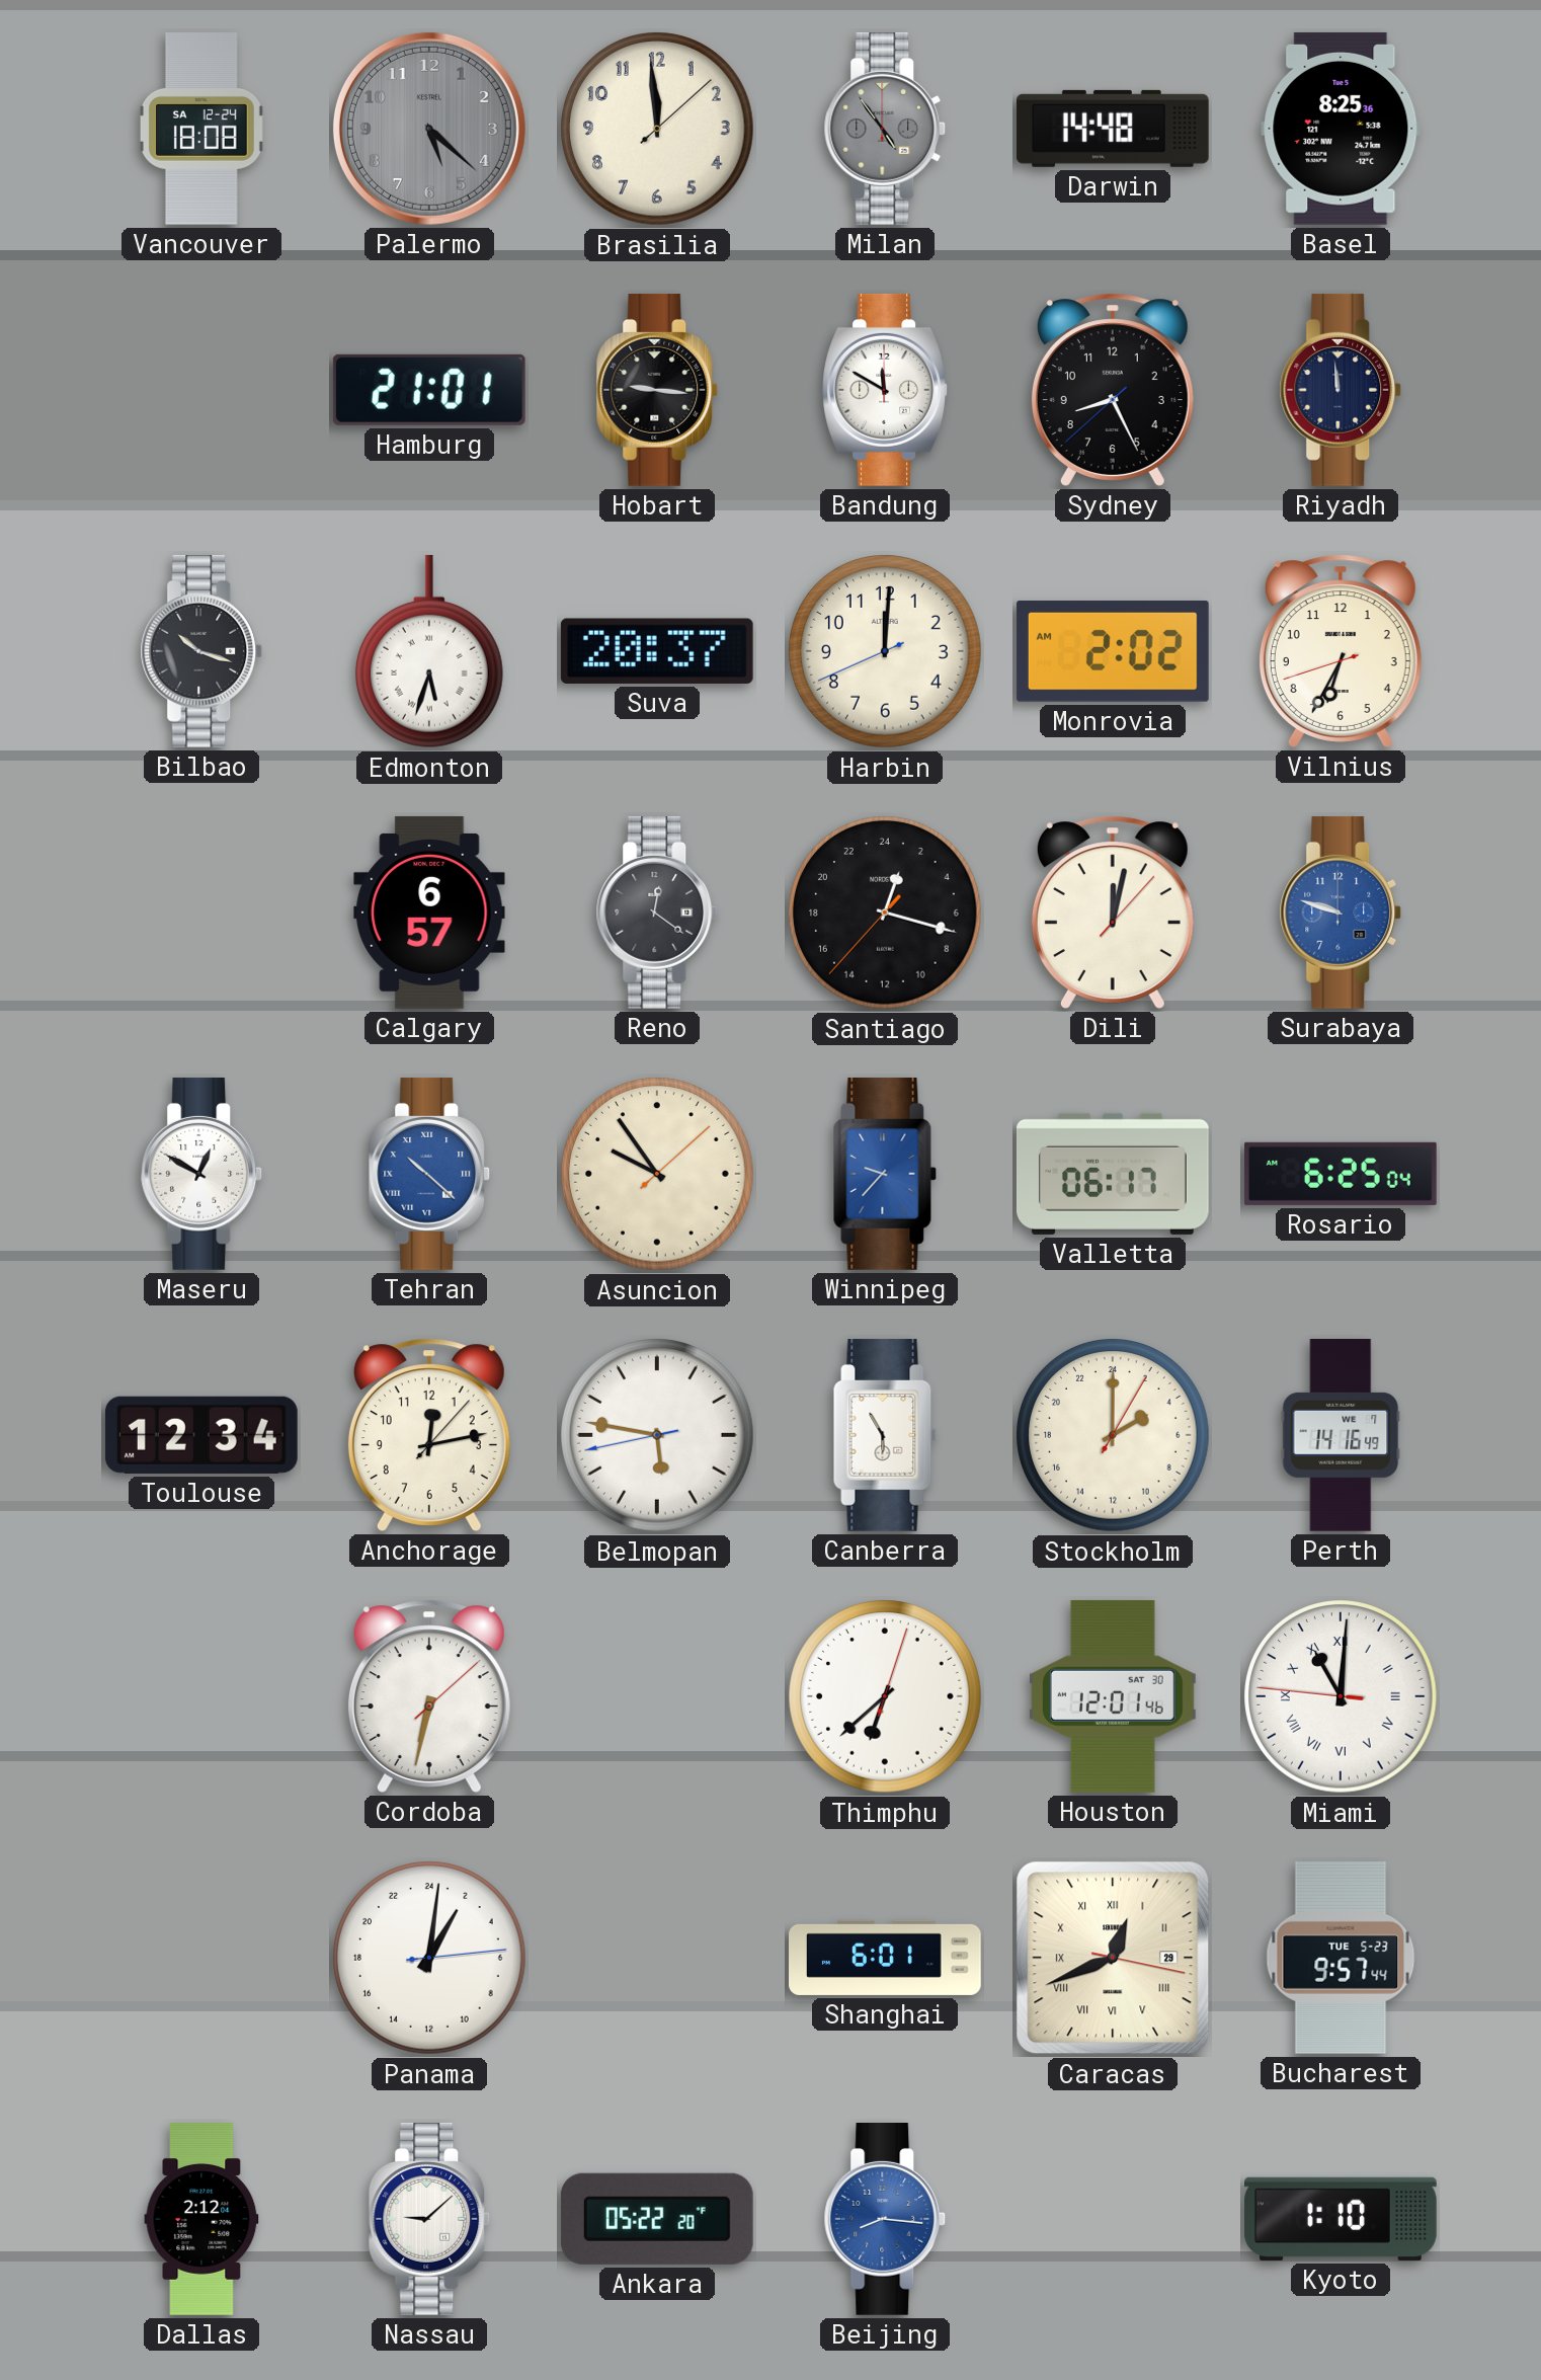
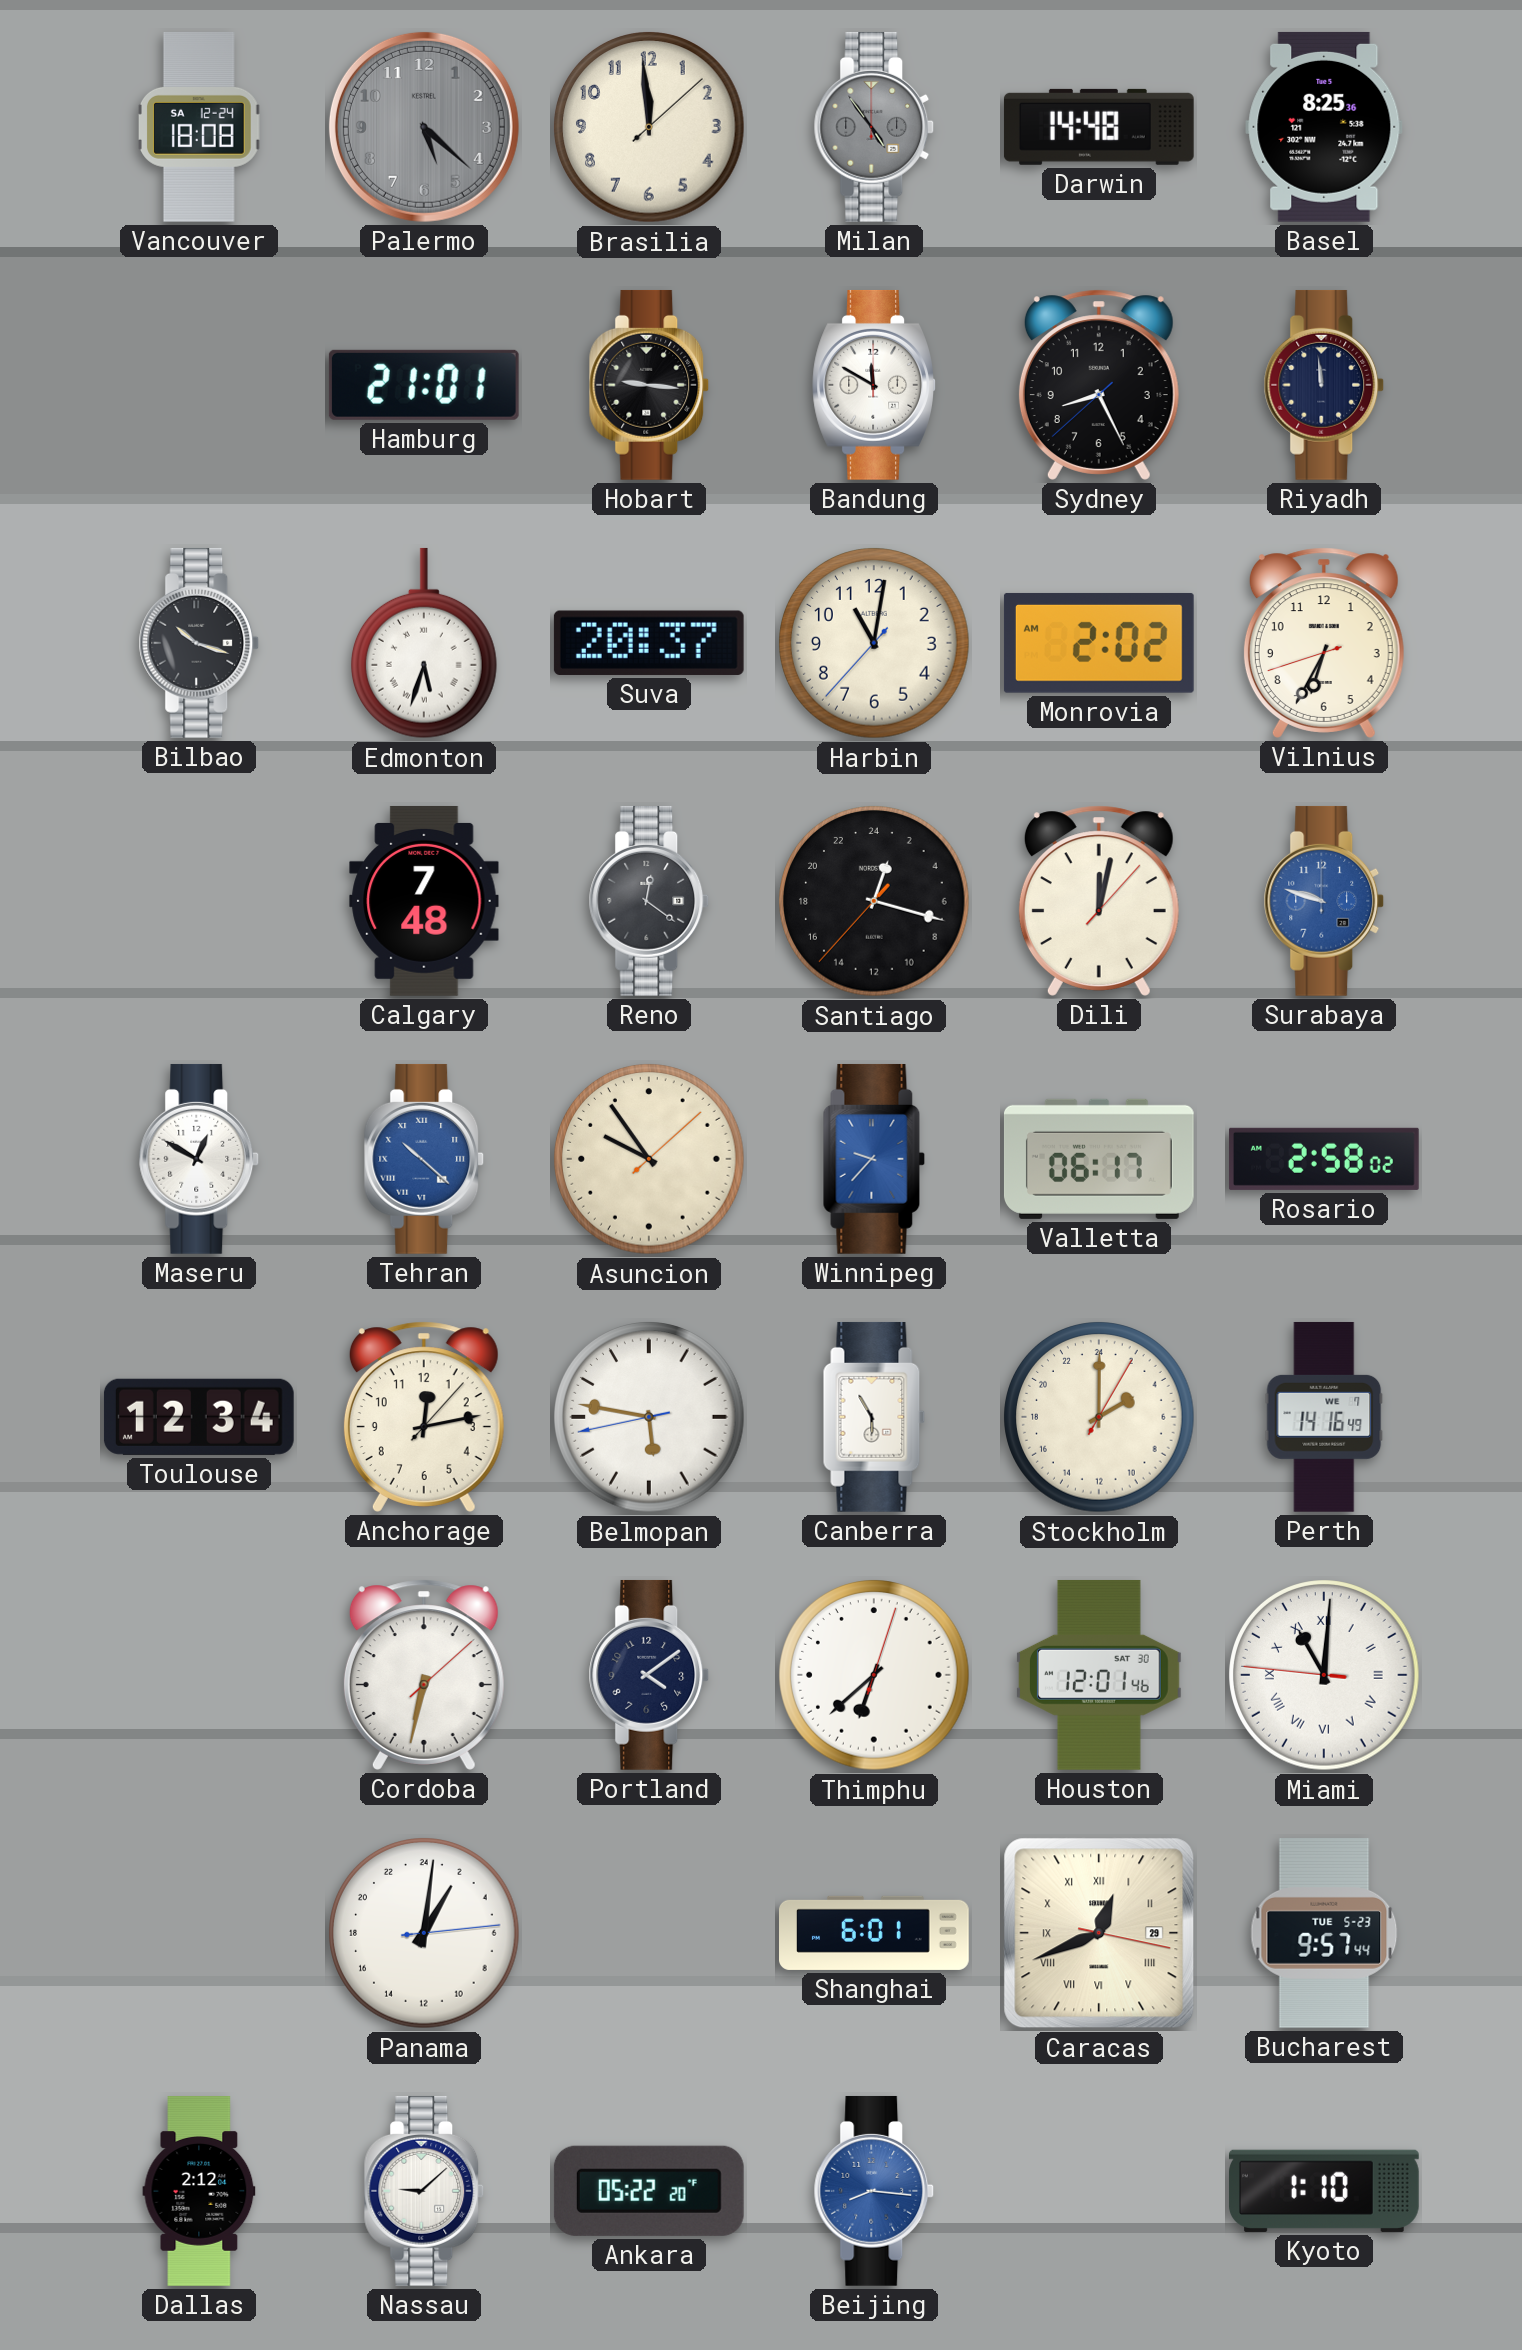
Harbin: 12:00 -> 11:01 (874, 643)
Calgary: 6:57 -> 7:48 (424, 901)
Rosario: 6:25 -> 2:58 (1324, 1159)
Portland: none -> 4:09 (649, 1675)
